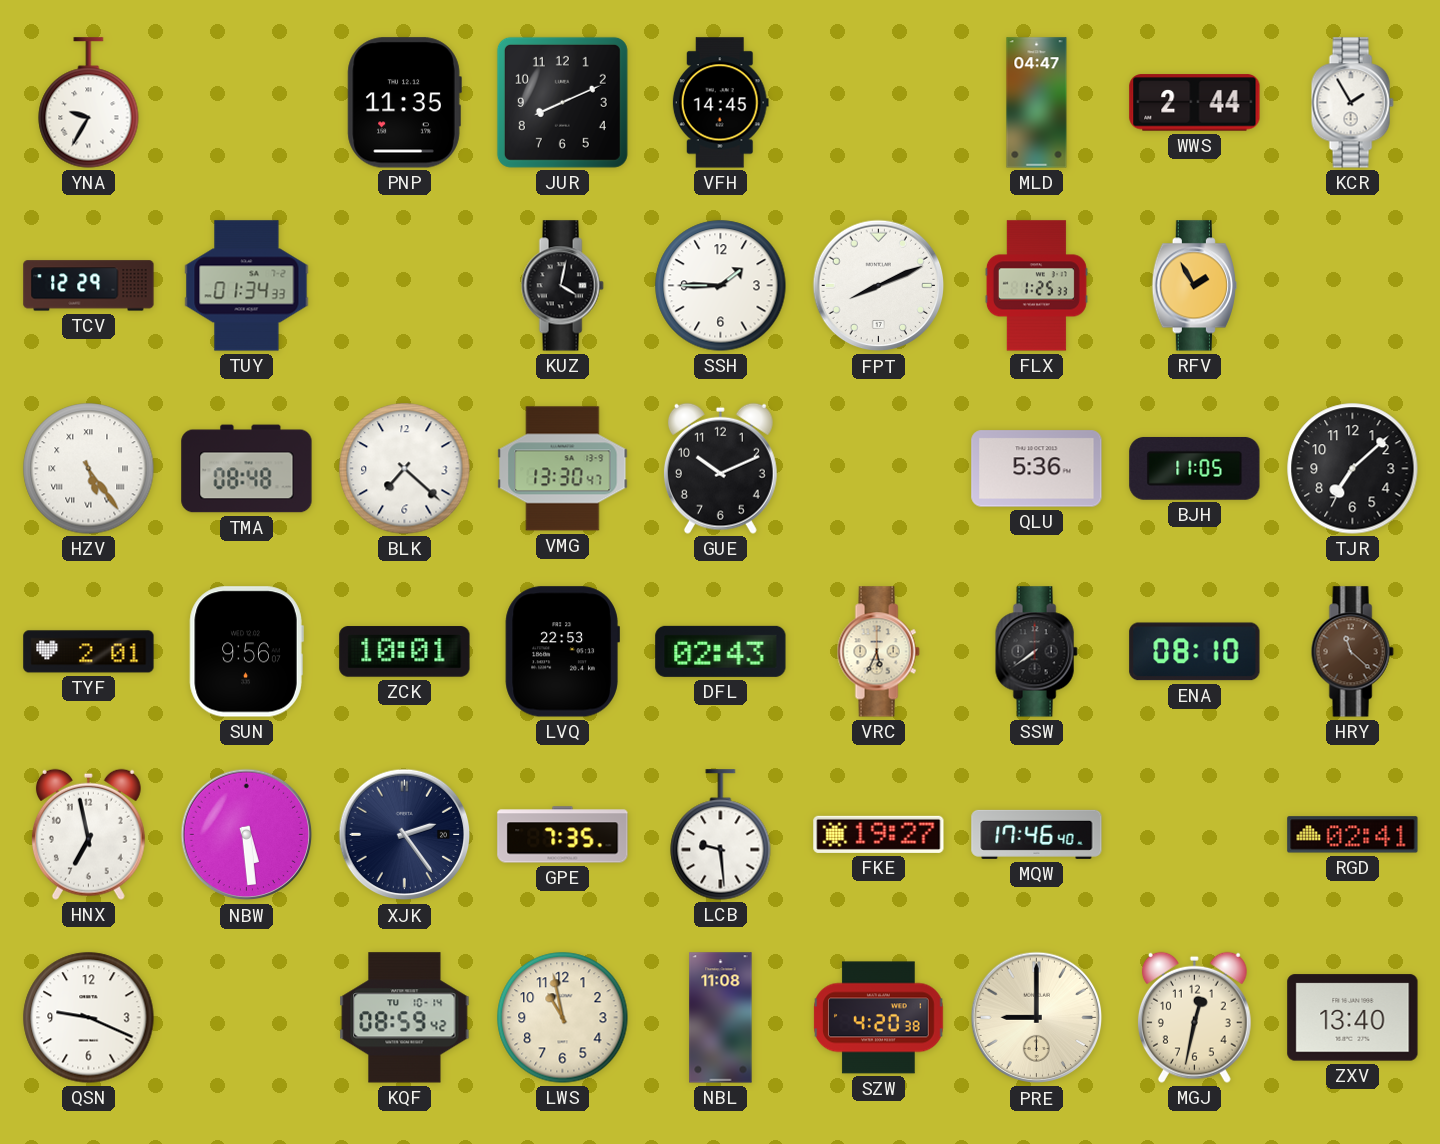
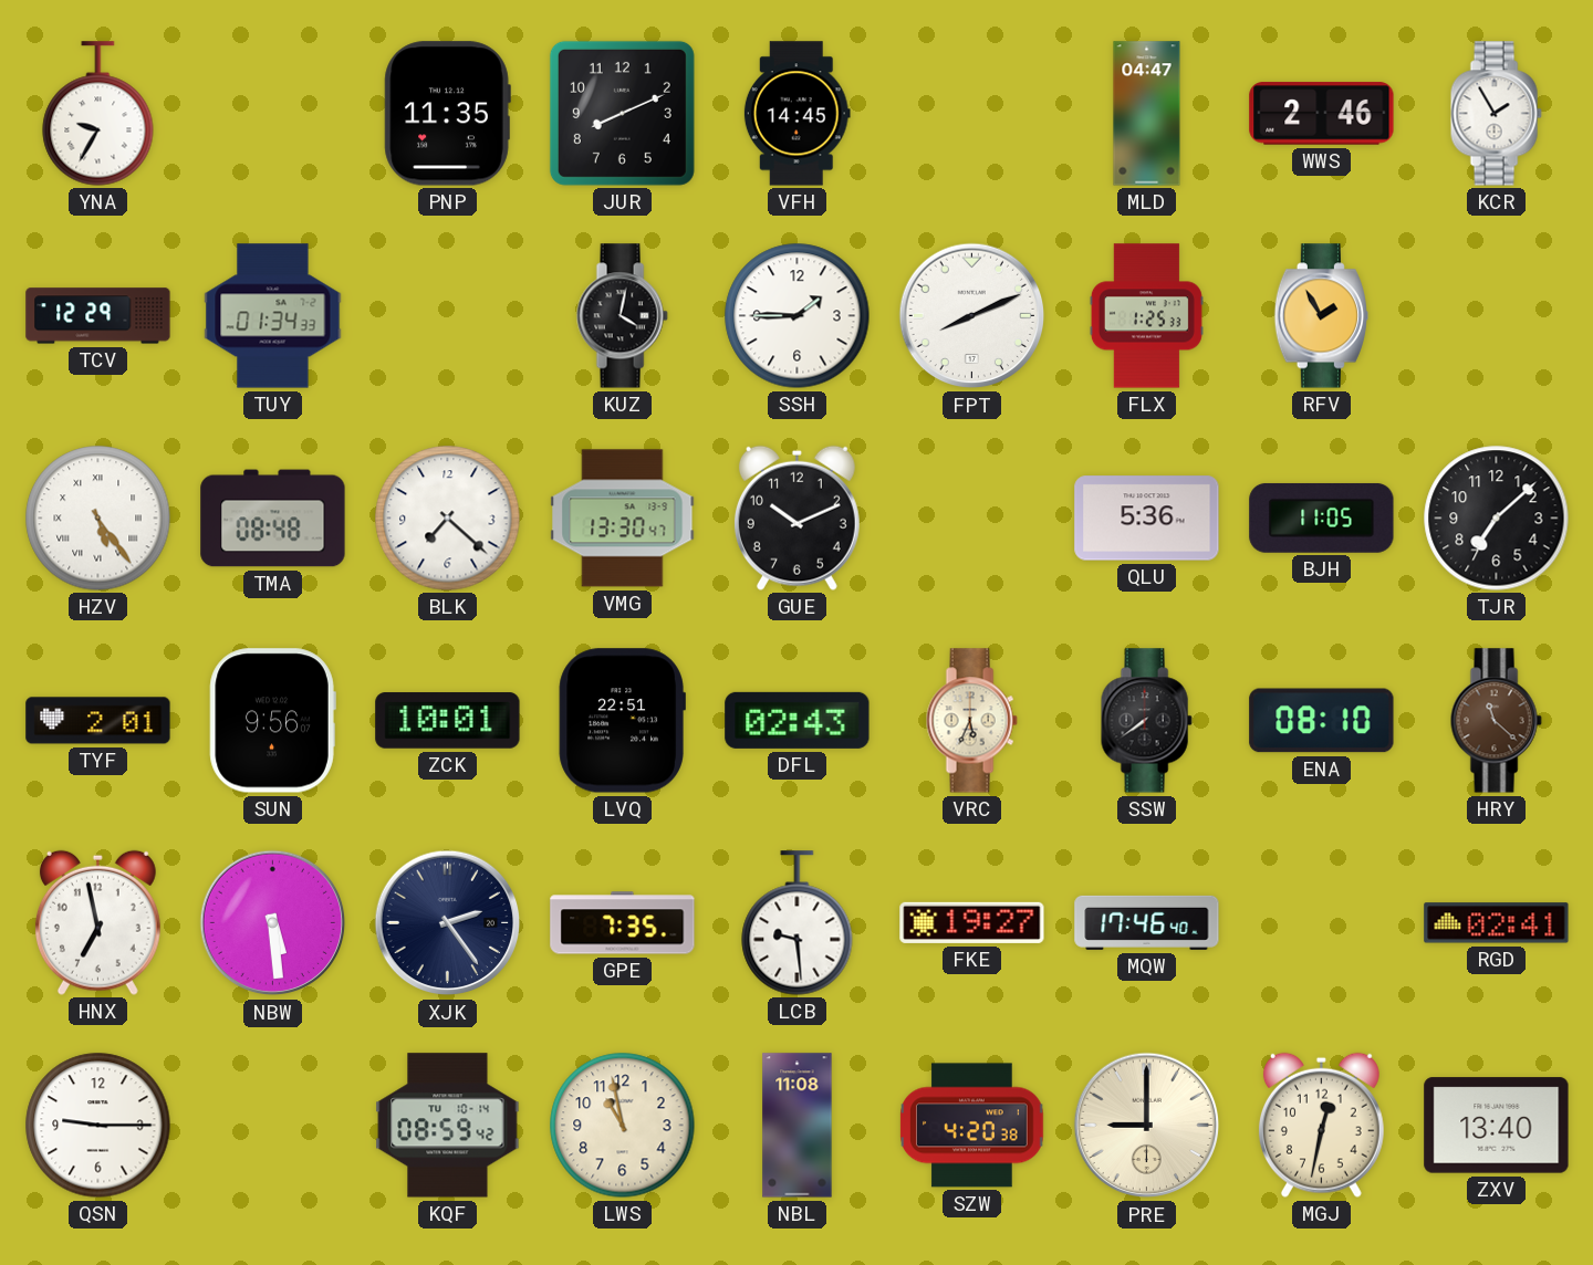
WWS: 2:44 -> 2:46 (1322, 114)
LVQ: 22:53 -> 22:51 (622, 721)
QSN: 9:19 -> 9:15 (98, 1126)
